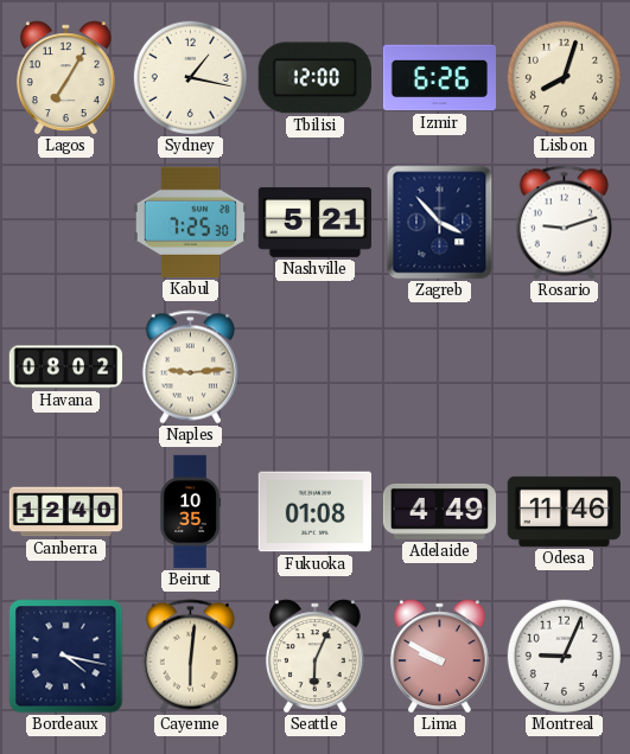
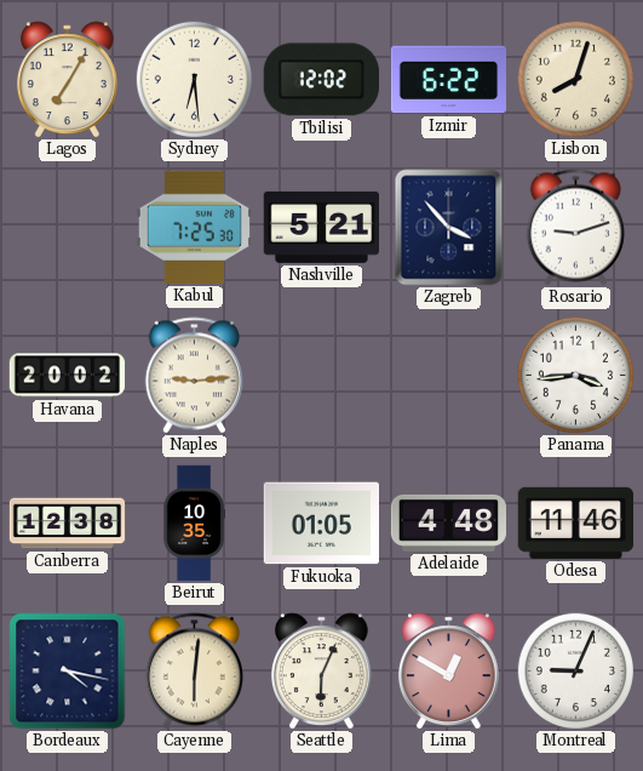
Sydney: 1:17 -> 6:29 (194, 79)
Tbilisi: 12:00 -> 12:02 (321, 80)
Izmir: 6:26 -> 6:22 (449, 80)
Havana: 08:02 -> 20:02 (68, 376)
Panama: none -> 3:44 (575, 375)
Canberra: 12:40 -> 12:38 (68, 524)
Fukuoka: 01:08 -> 01:05 (322, 524)
Adelaide: 4:49 -> 4:48 (448, 522)
Lima: 9:50 -> 12:50 (448, 672)
